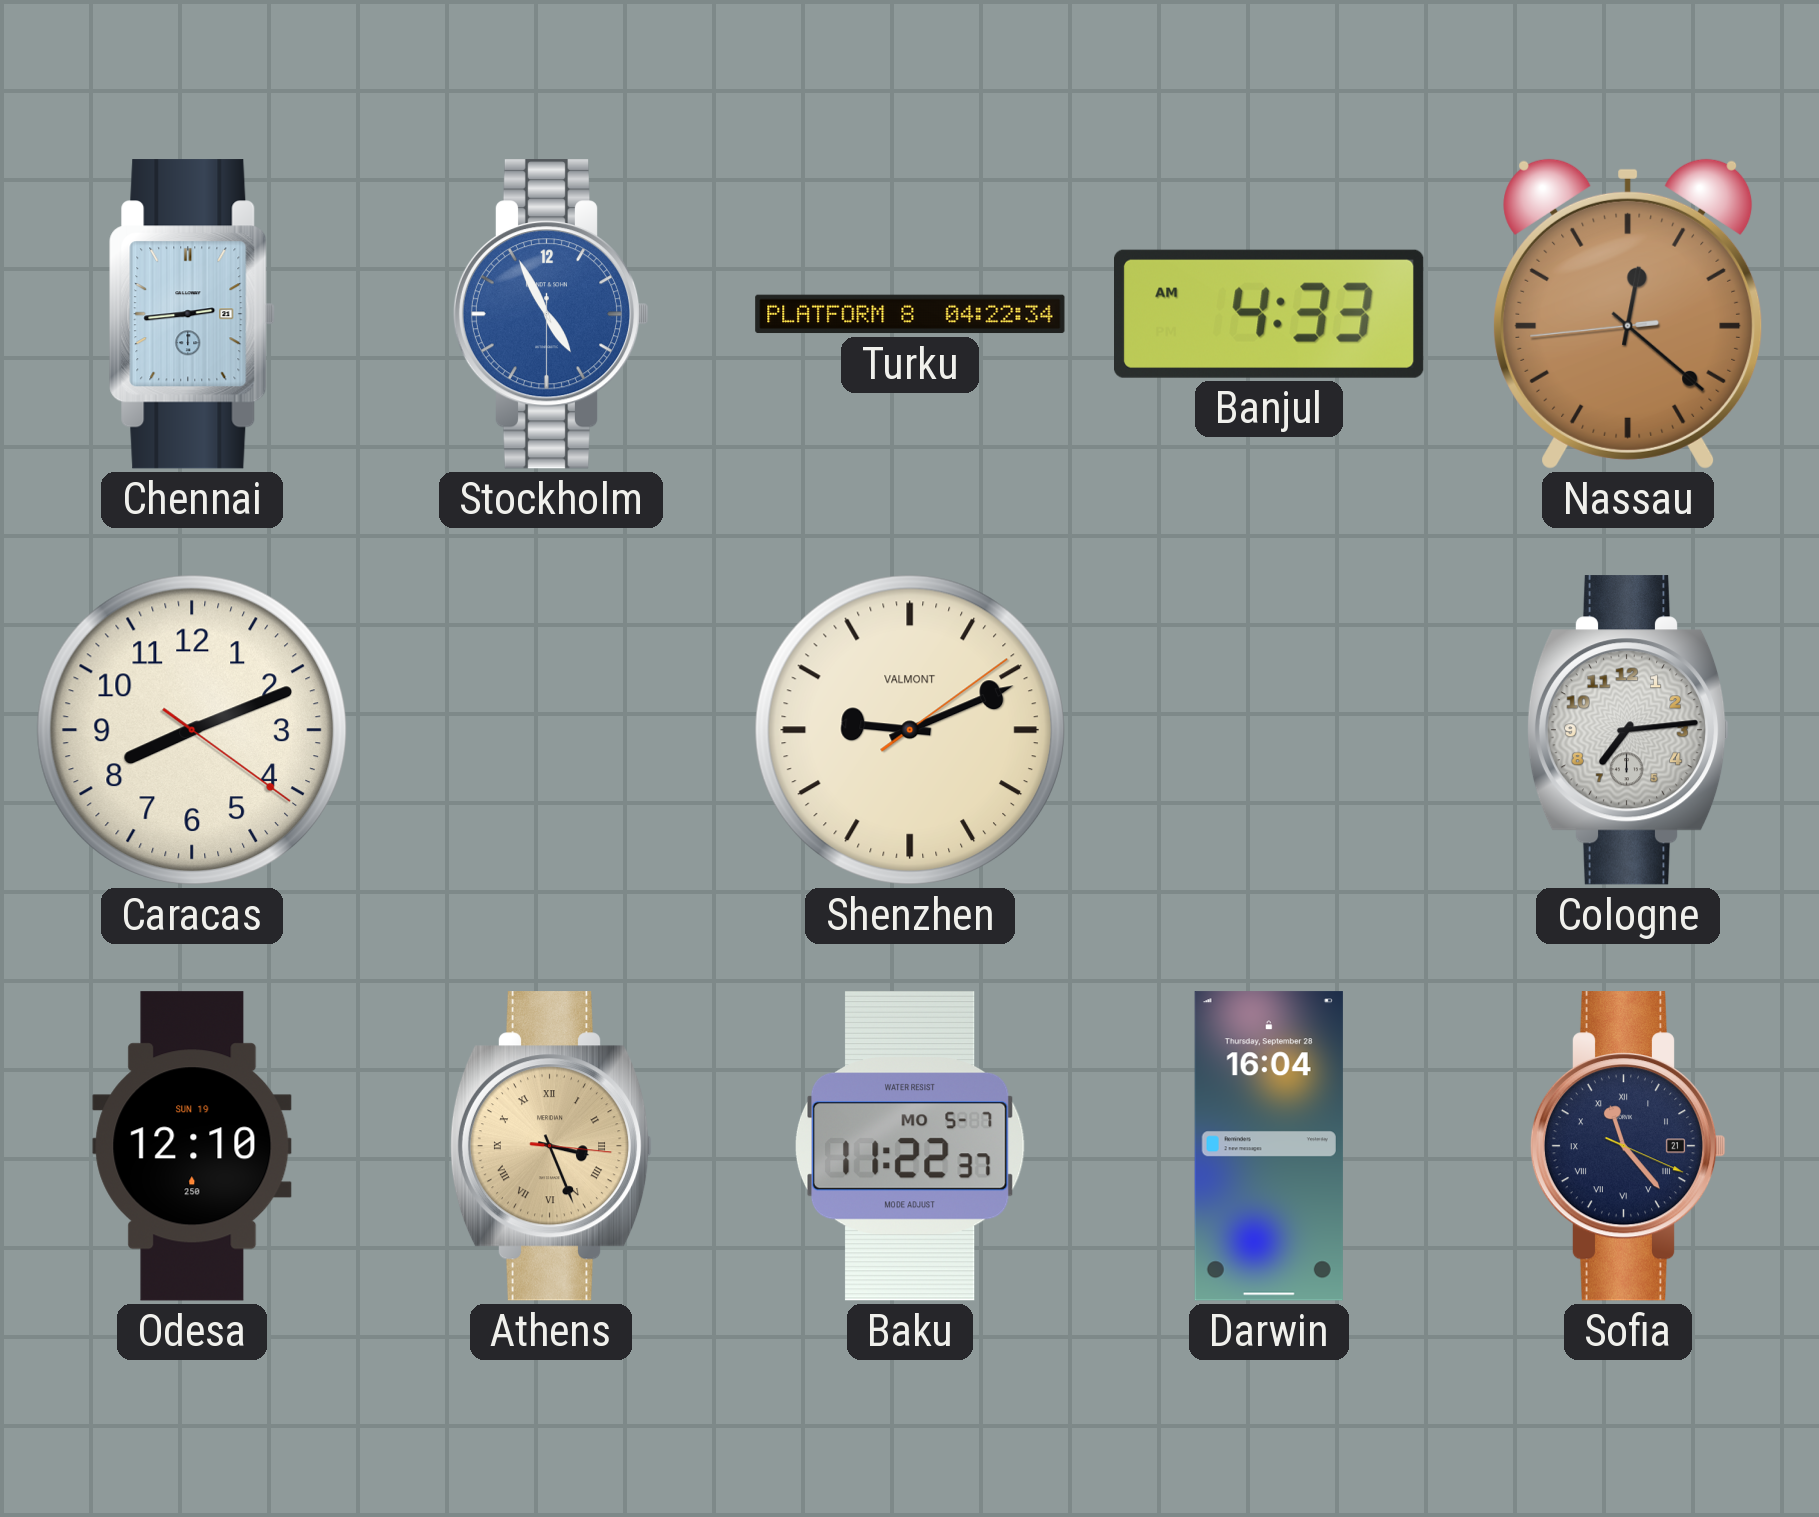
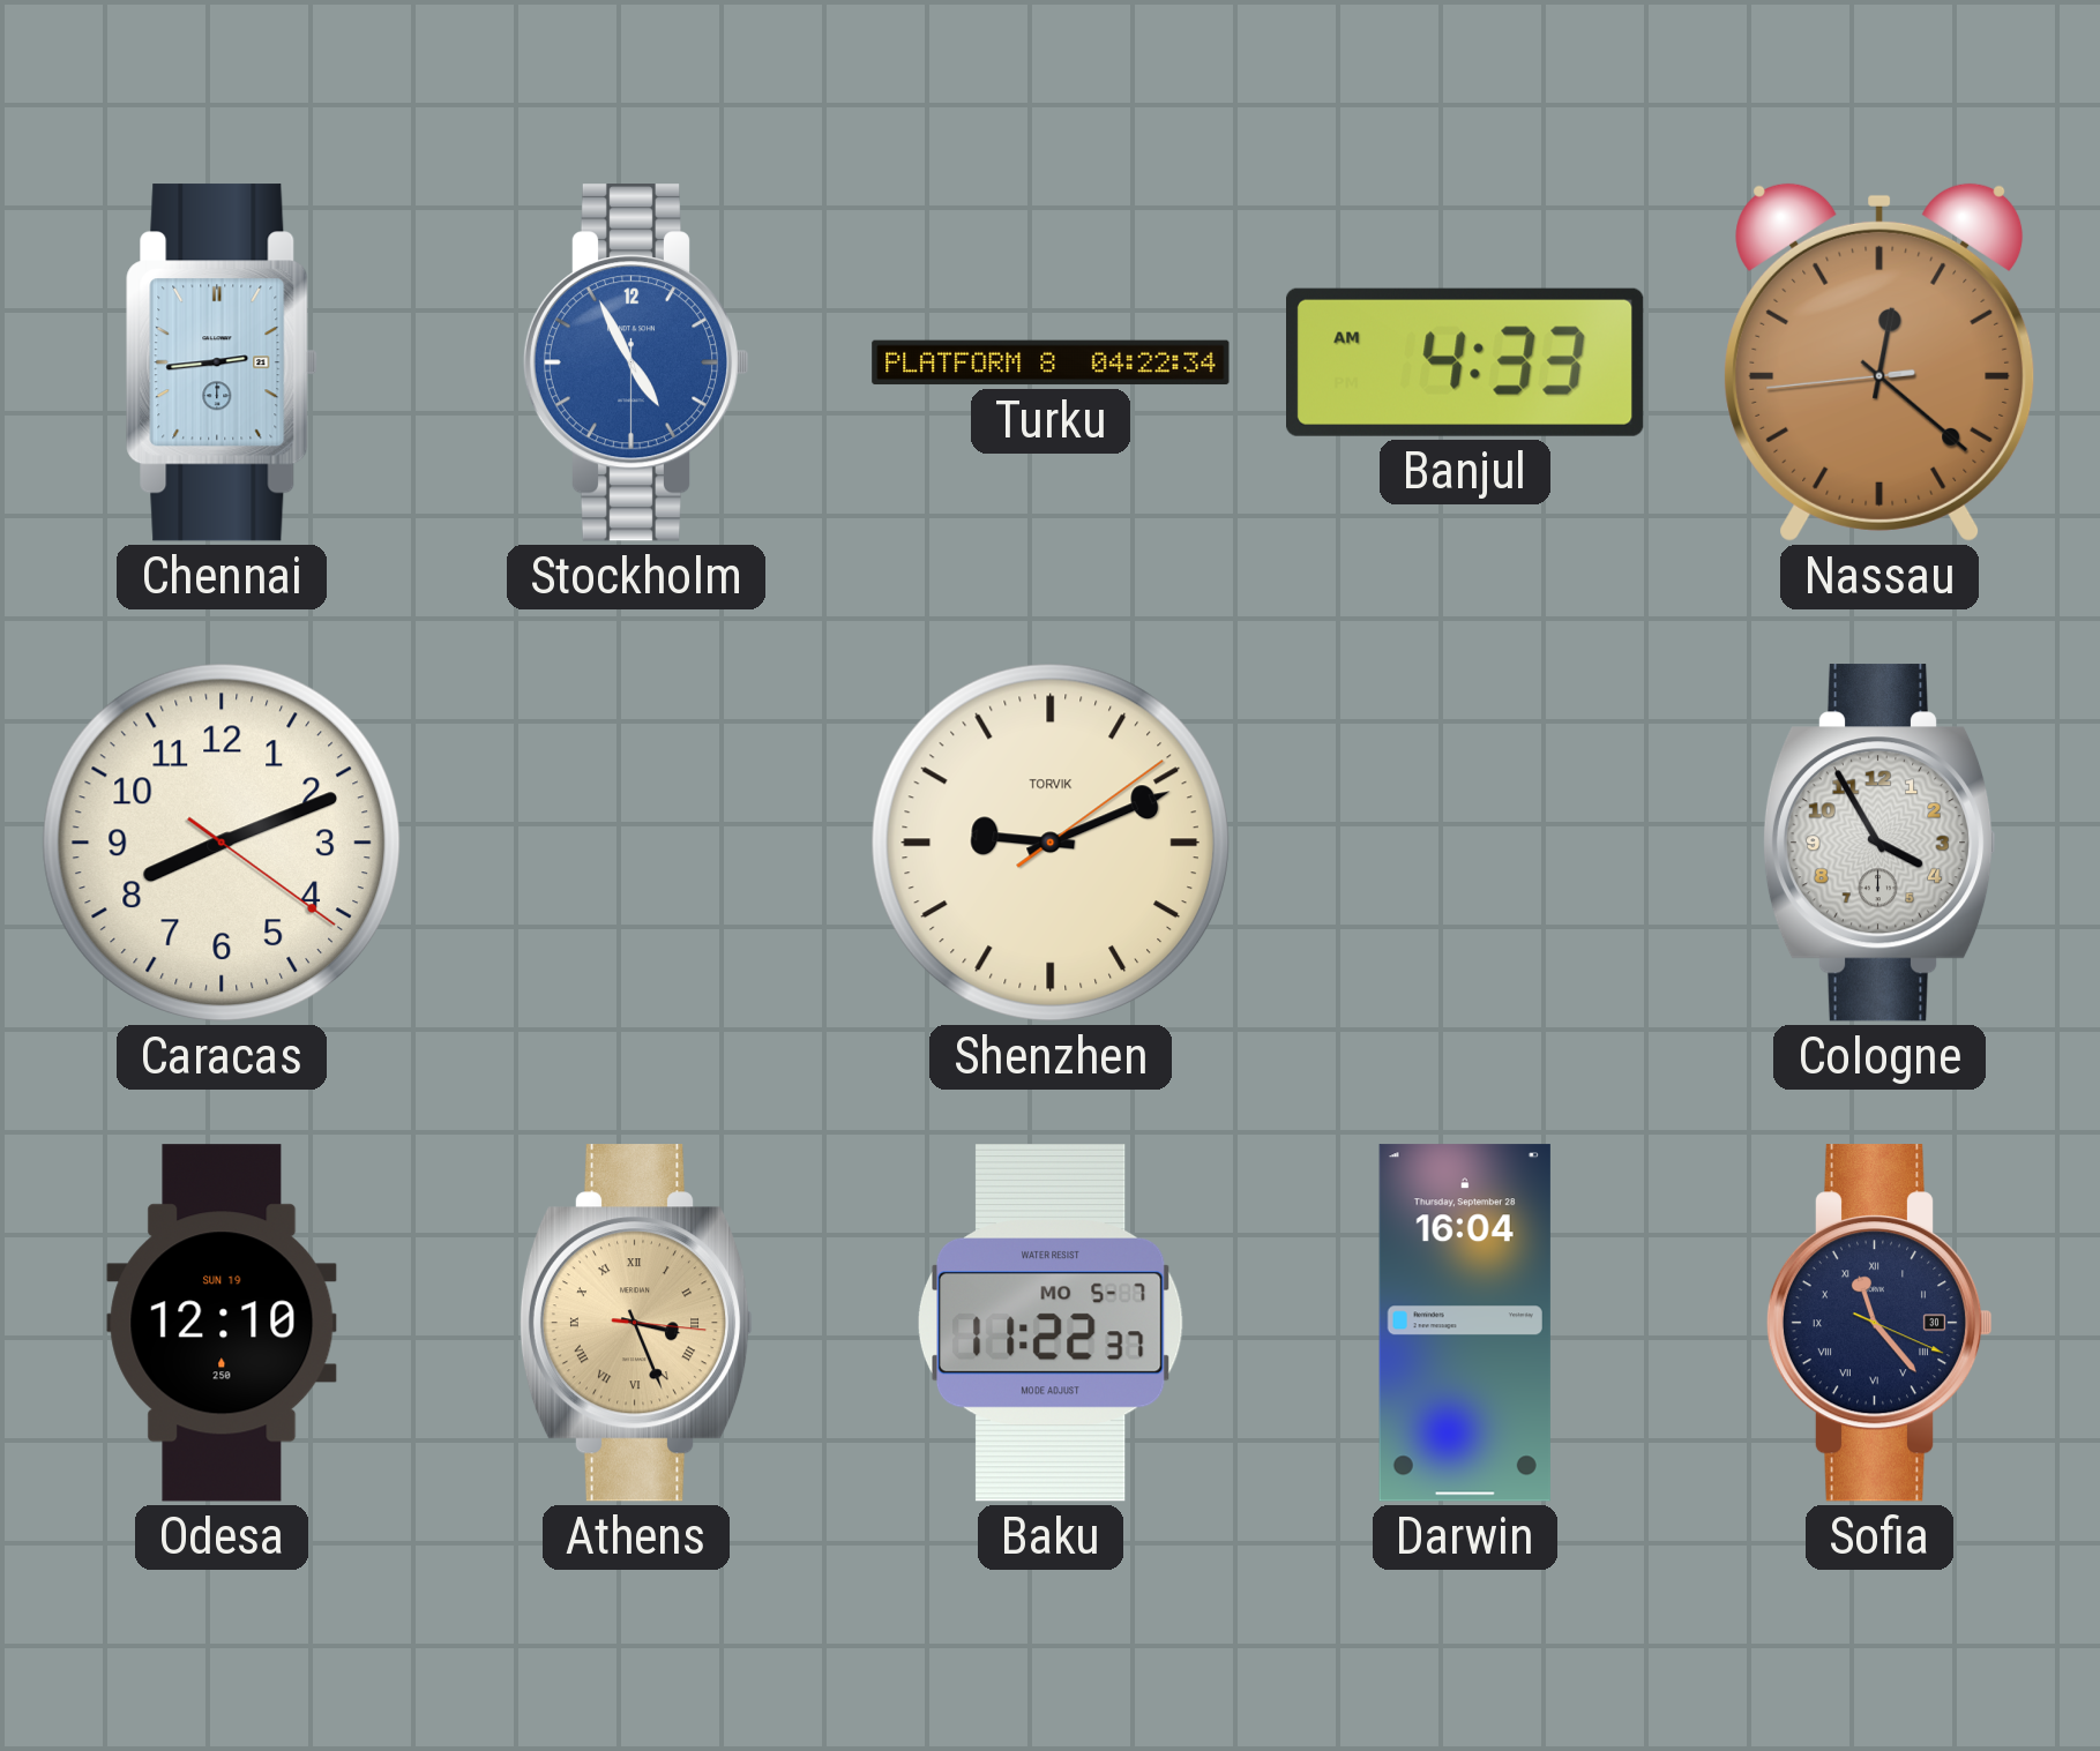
Shenzhen brand: VALMONT -> TORVIK (1051, 843)
Cologne: 7:14 -> 3:55 (1879, 843)
Sofia date: 21 -> 30 (1879, 1323)
